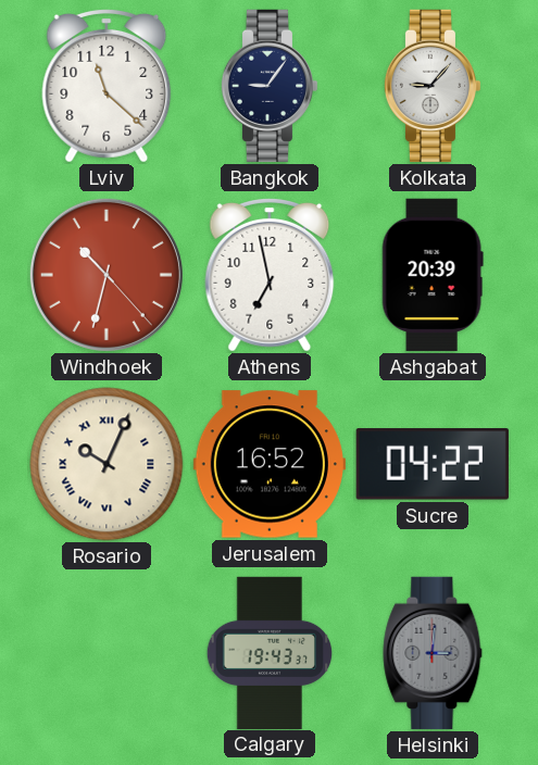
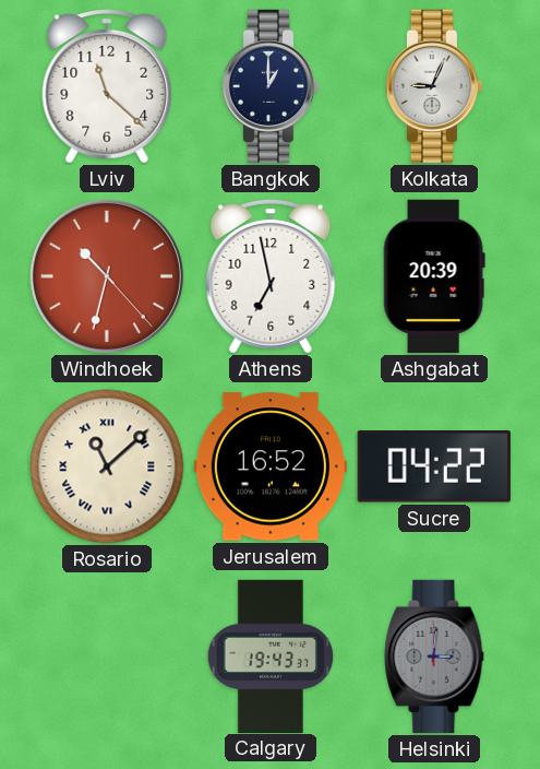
Bangkok: 9:06 -> 1:00 (271, 86)
Kolkata: 9:07 -> 9:04 (434, 86)
Rosario: 10:04 -> 11:08 (107, 466)
